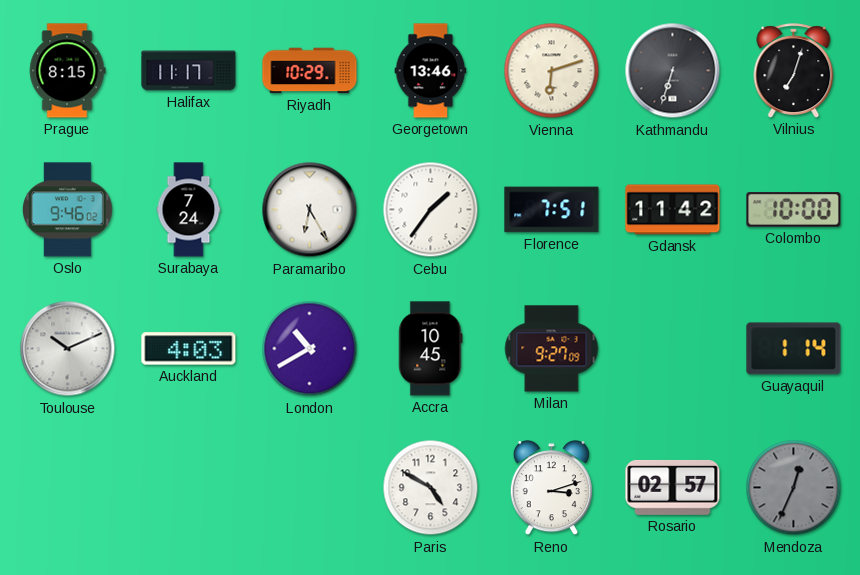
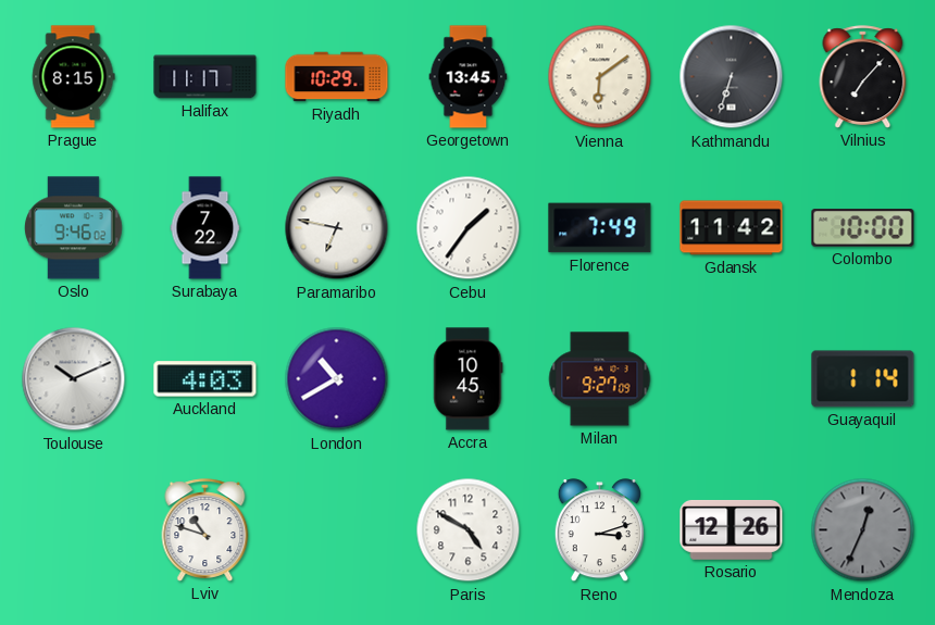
Georgetown: 13:46 -> 13:45 (469, 77)
Vienna: 6:12 -> 6:09 (600, 77)
Vilnius: 7:03 -> 7:07 (863, 77)
Surabaya: 7:24 -> 7:22 (205, 228)
Paramaribo: 6:25 -> 6:47 (337, 228)
Florence: 7:51 -> 7:49 (600, 228)
Lviv: none -> 10:48 (205, 530)
Rosario: 02:57 -> 12:26 (732, 529)
